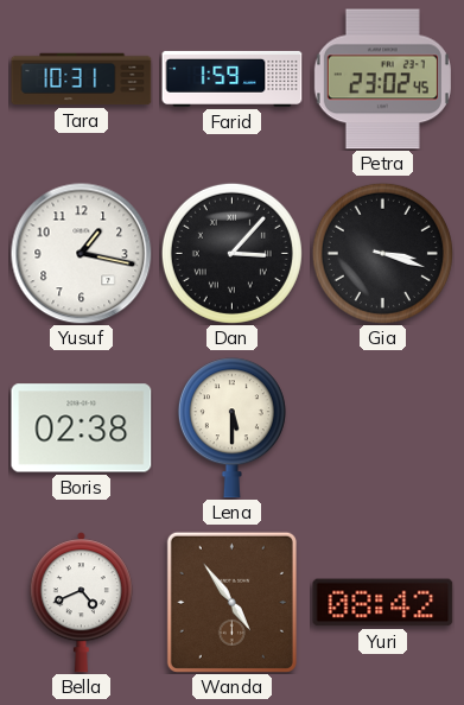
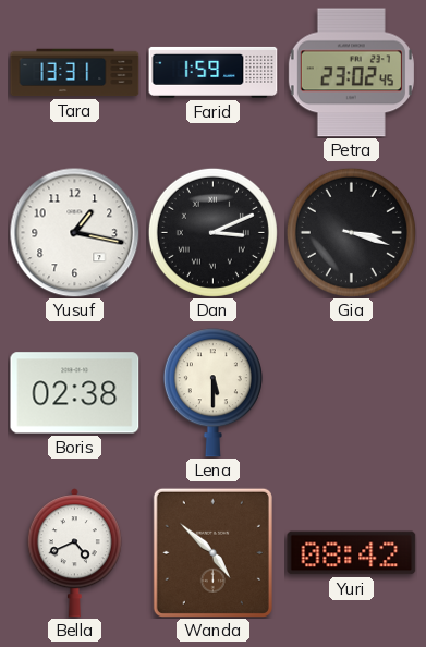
Tara: 10:31 -> 13:31 (75, 73)
Dan: 3:07 -> 3:11 (212, 232)
Wanda: 4:54 -> 4:52 (212, 552)
